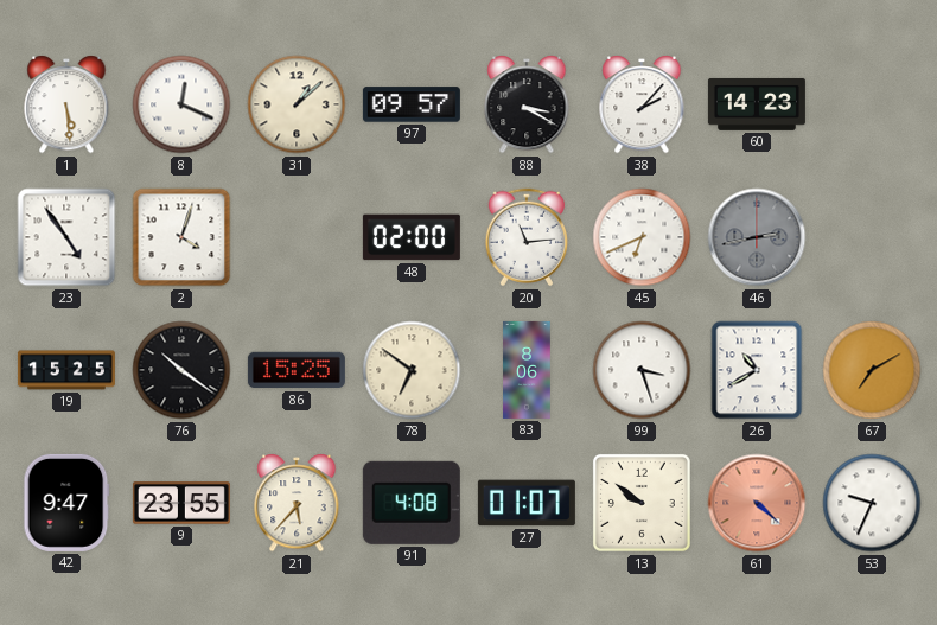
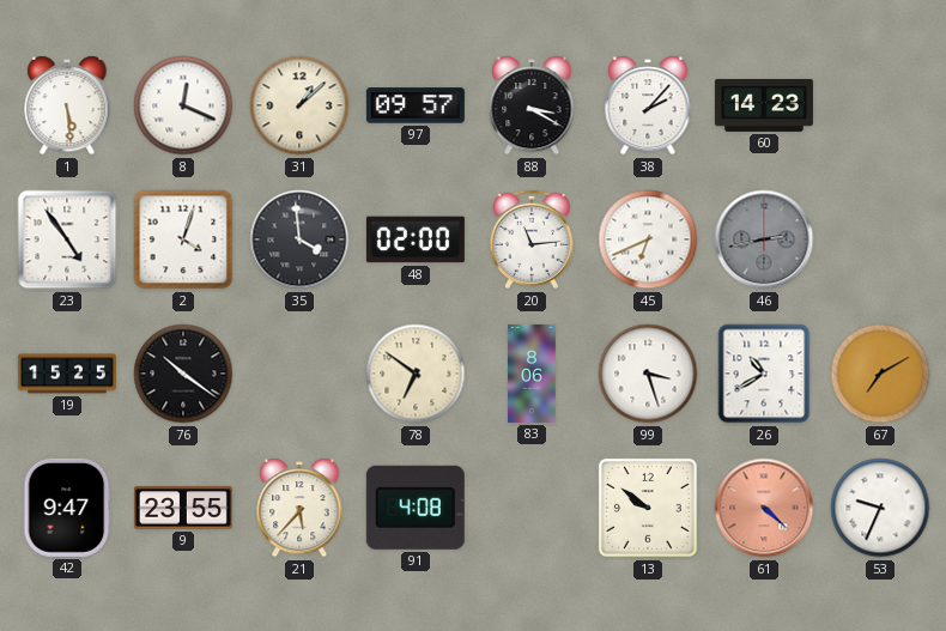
35: none -> 3:59 (299, 239)
86: 15:25 -> none (297, 370)
27: 01:07 -> none (527, 503)
